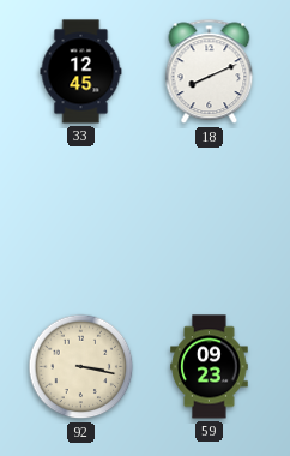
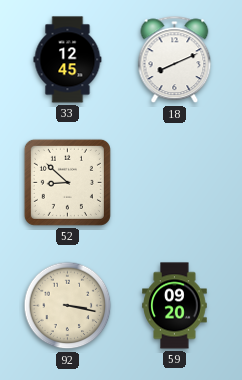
52: none -> 8:52 (67, 182)
59: 09:23 -> 09:20 (175, 306)
